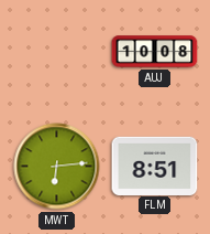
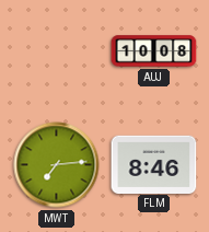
MWT: 6:14 -> 7:14 (57, 165)
FLM: 8:51 -> 8:46 (154, 164)
